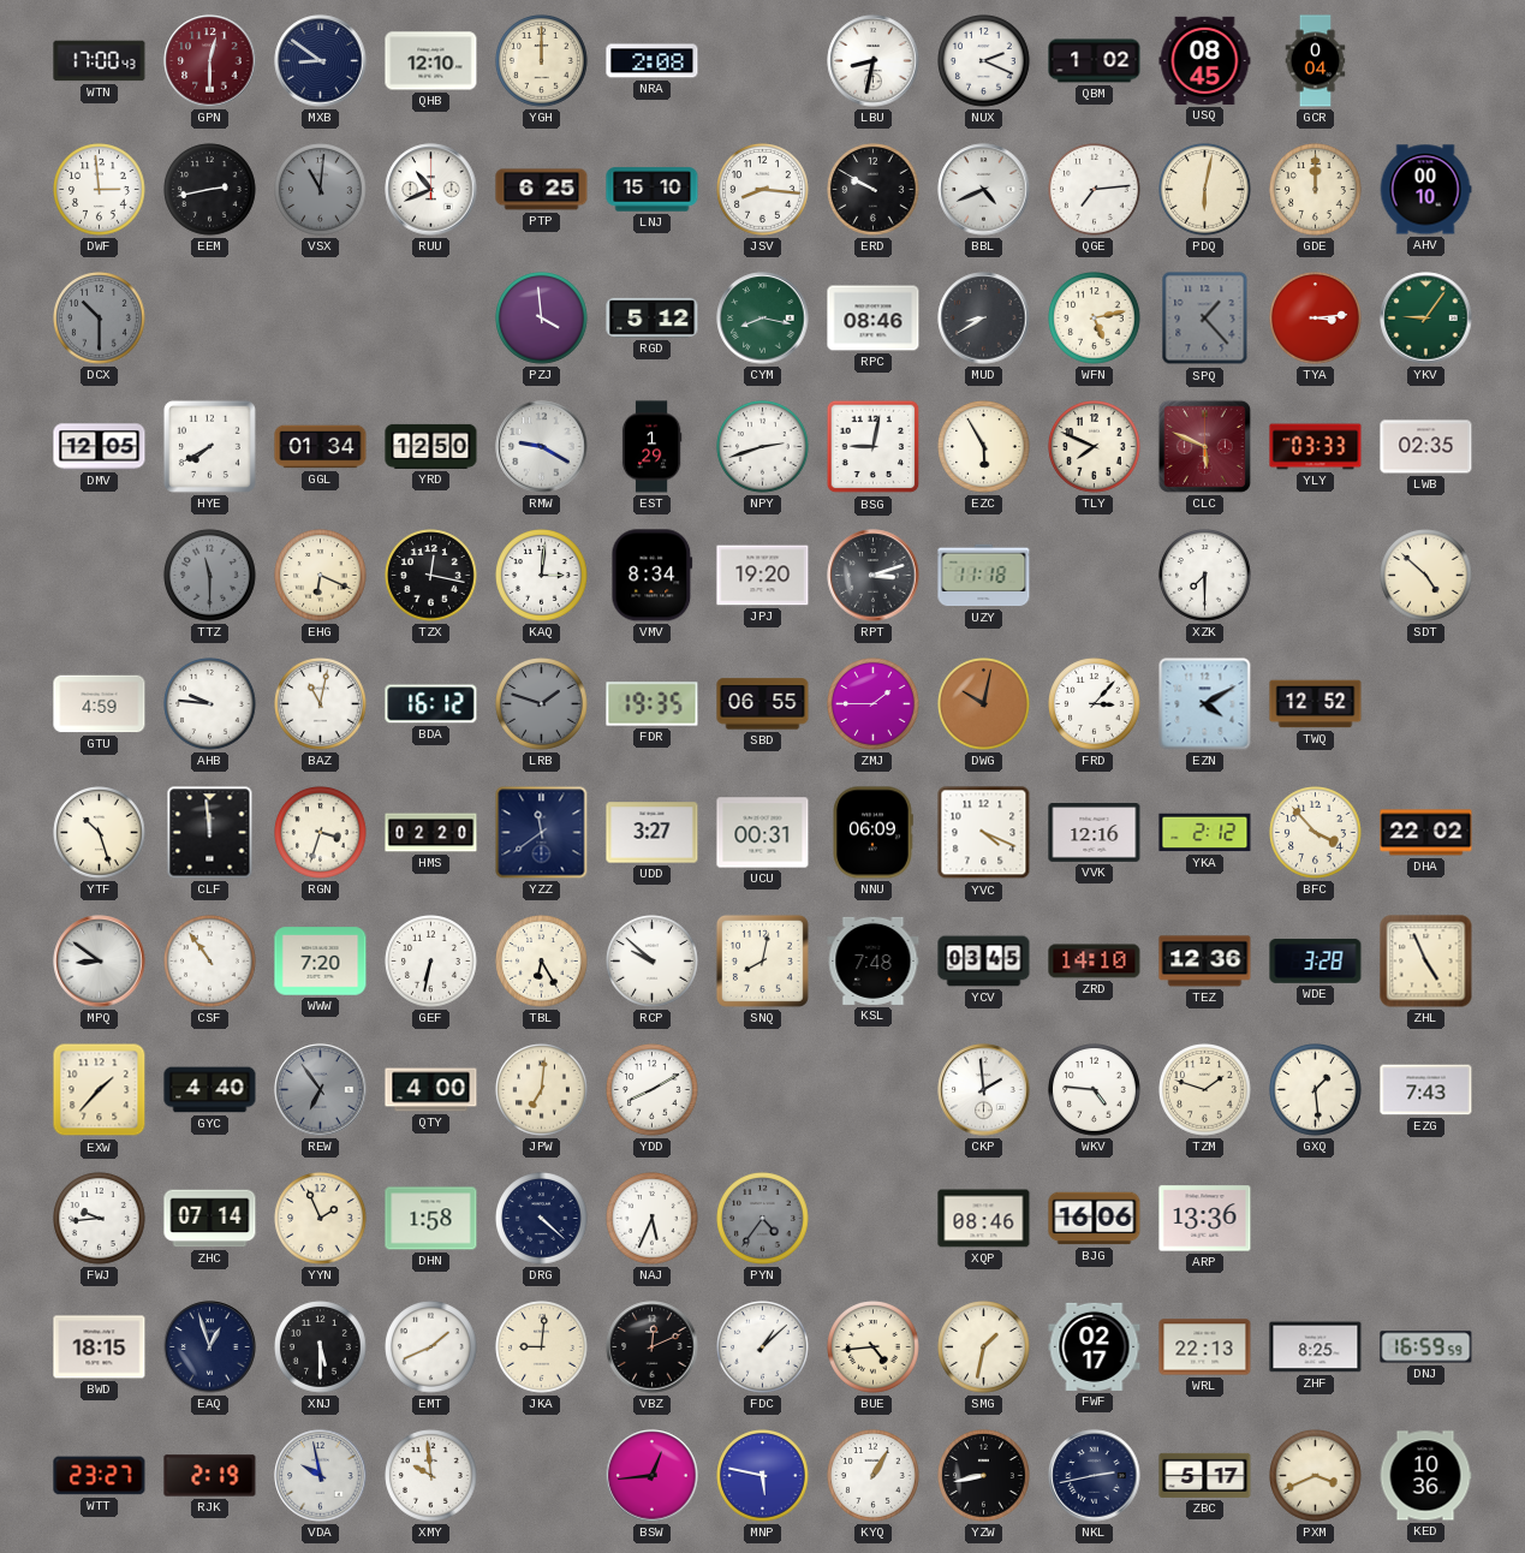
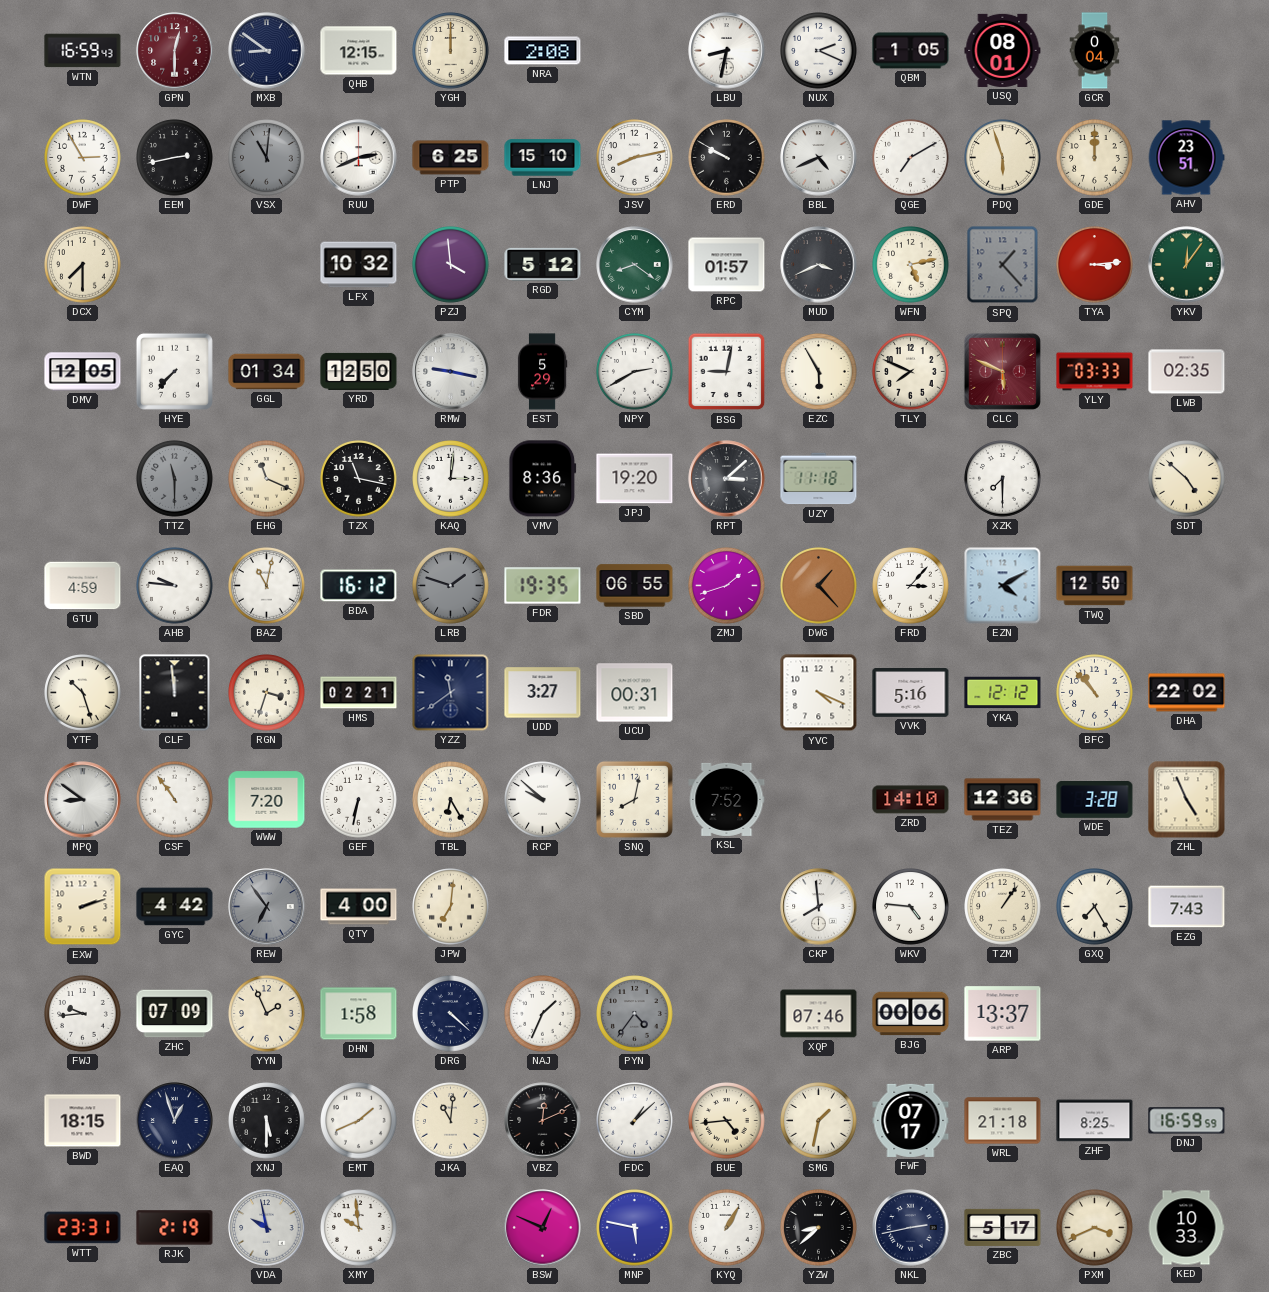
WTN: 17:00 -> 16:59 (83, 51)
QHB: 12:10 -> 12:15 (359, 51)
QBM: 1:02 -> 1:05 (911, 51)
USQ: 08:45 -> 08:01 (1003, 50)
DWF: 2:59 -> 2:55 (83, 158)
RUU: 10:41 -> 2:41 (359, 158)
JSV: 8:16 -> 8:13 (635, 158)
QGE: 7:14 -> 7:10 (911, 158)
PDQ: 6:02 -> 5:57 (1003, 158)
AHV: 00:10 -> 23:51 (1186, 158)
DCX: 10:30 -> 7:30 (83, 265)
DCX dial: grey -> cream (83, 265)
LFX: none -> 10:32 (359, 265)
CYM: 8:17 -> 8:21 (635, 265)
RPC: 08:46 -> 01:57 (727, 265)
MUD: 8:40 -> 3:41 (819, 265)
YKV: 9:06 -> 12:06 (1187, 265)
HYE: 7:40 -> 7:37 (174, 371)
RMW: 9:20 -> 9:17 (451, 372)
EST: 1:29 -> 5:29 (542, 372)
NPY: 2:42 -> 2:40 (635, 372)
EHG: 6:19 -> 11:19 (267, 479)
TZX: 12:17 -> 11:17 (359, 479)
VMV: 8:34 -> 8:36 (543, 479)
RPT: 3:12 -> 3:08 (727, 479)
ZMJ: 1:45 -> 1:42 (727, 586)
DWG: 10:02 -> 1:23 (819, 586)
TWQ: 12:52 -> 12:50 (1095, 586)
HMS: 02:20 -> 02:21 (359, 693)
NNU: 06:09 -> none (872, 833)
VVK: 12:16 -> 5:16 (911, 693)
YKA: 2:12 -> 12:12 (1003, 693)
BFC: 3:53 -> 10:53 (1095, 693)
KSL: 7:48 -> 7:52 (727, 799)
YCV: 03:45 -> none (984, 962)
EXW: 1:37 -> 2:12 (83, 907)
GYC: 4:40 -> 4:42 (175, 907)
YDD: 8:10 -> none (653, 1090)
CKP: 1:59 -> 7:59 (819, 907)
TZM: 1:48 -> 1:06 (1003, 907)
GXQ: 1:29 -> 7:25 (1095, 907)
ZHC: 07:14 -> 07:09 (175, 1014)
NAJ: 5:34 -> 1:34 (543, 1014)
XQP: 08:46 -> 07:46 (819, 1014)
BJG: 16:06 -> 00:06 (911, 1014)
ARP: 13:36 -> 13:37 (1003, 1014)
JKA: 9:01 -> 11:01 (451, 1121)
FWF: 02:17 -> 07:17 (911, 1120)
WRL: 22:13 -> 21:18 (1003, 1121)
WTT: 23:27 -> 23:31 (83, 1228)
BSW: 12:44 -> 12:49 (543, 1228)
YZW: 8:43 -> 8:38 (819, 1228)
KED: 10:36 -> 10:33 (1186, 1228)
